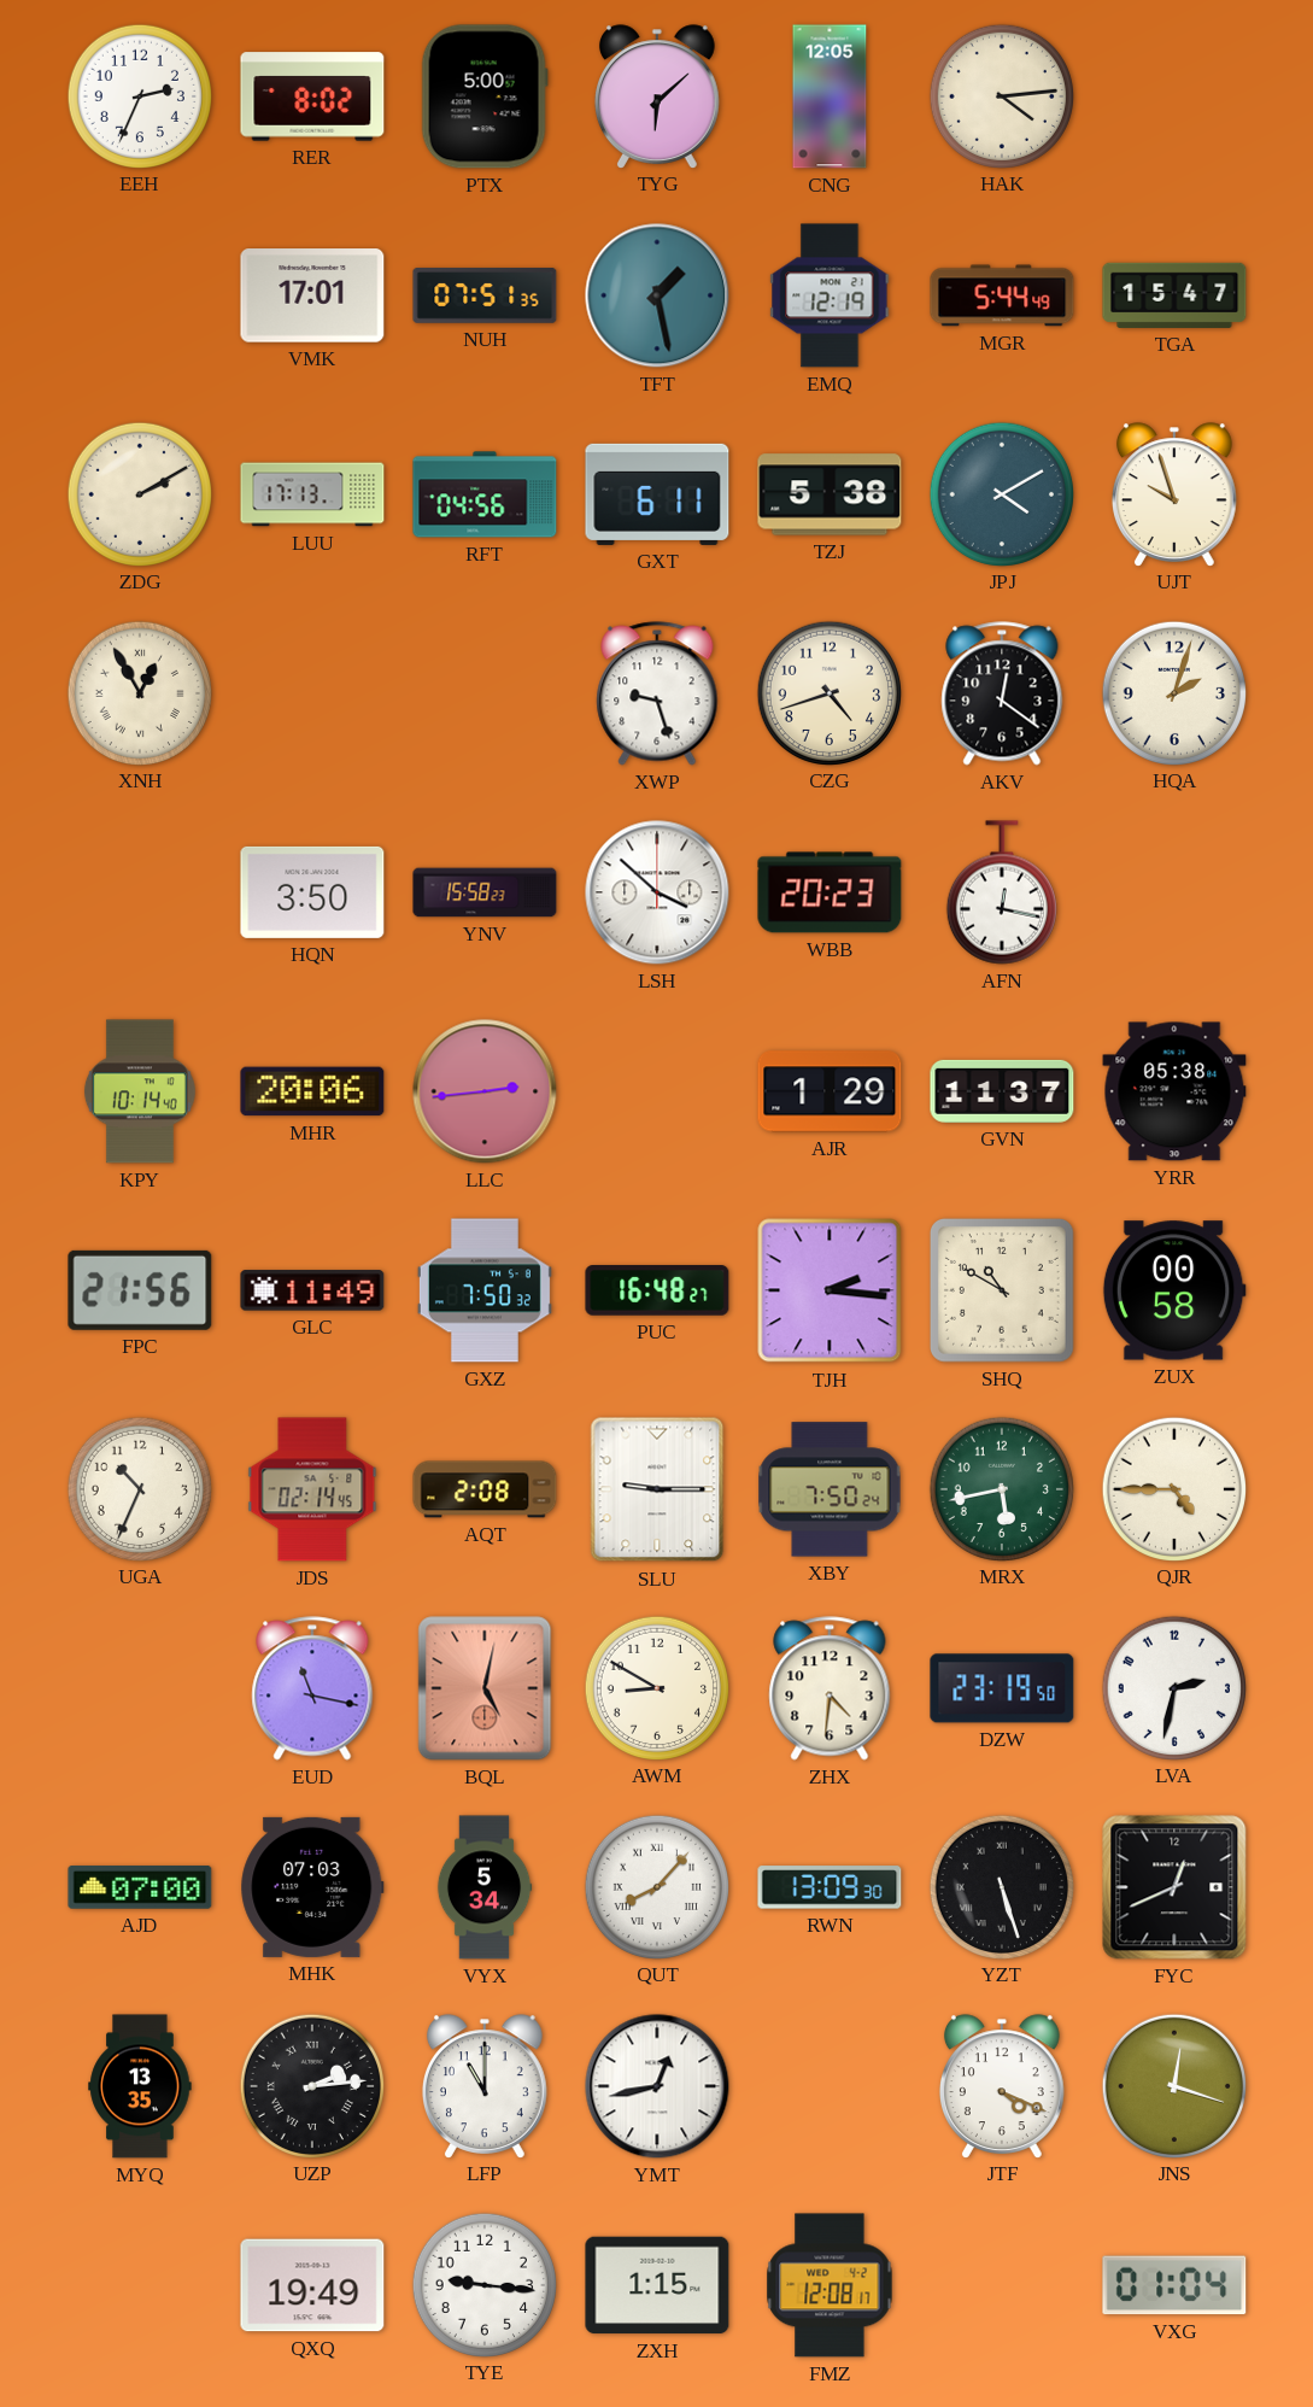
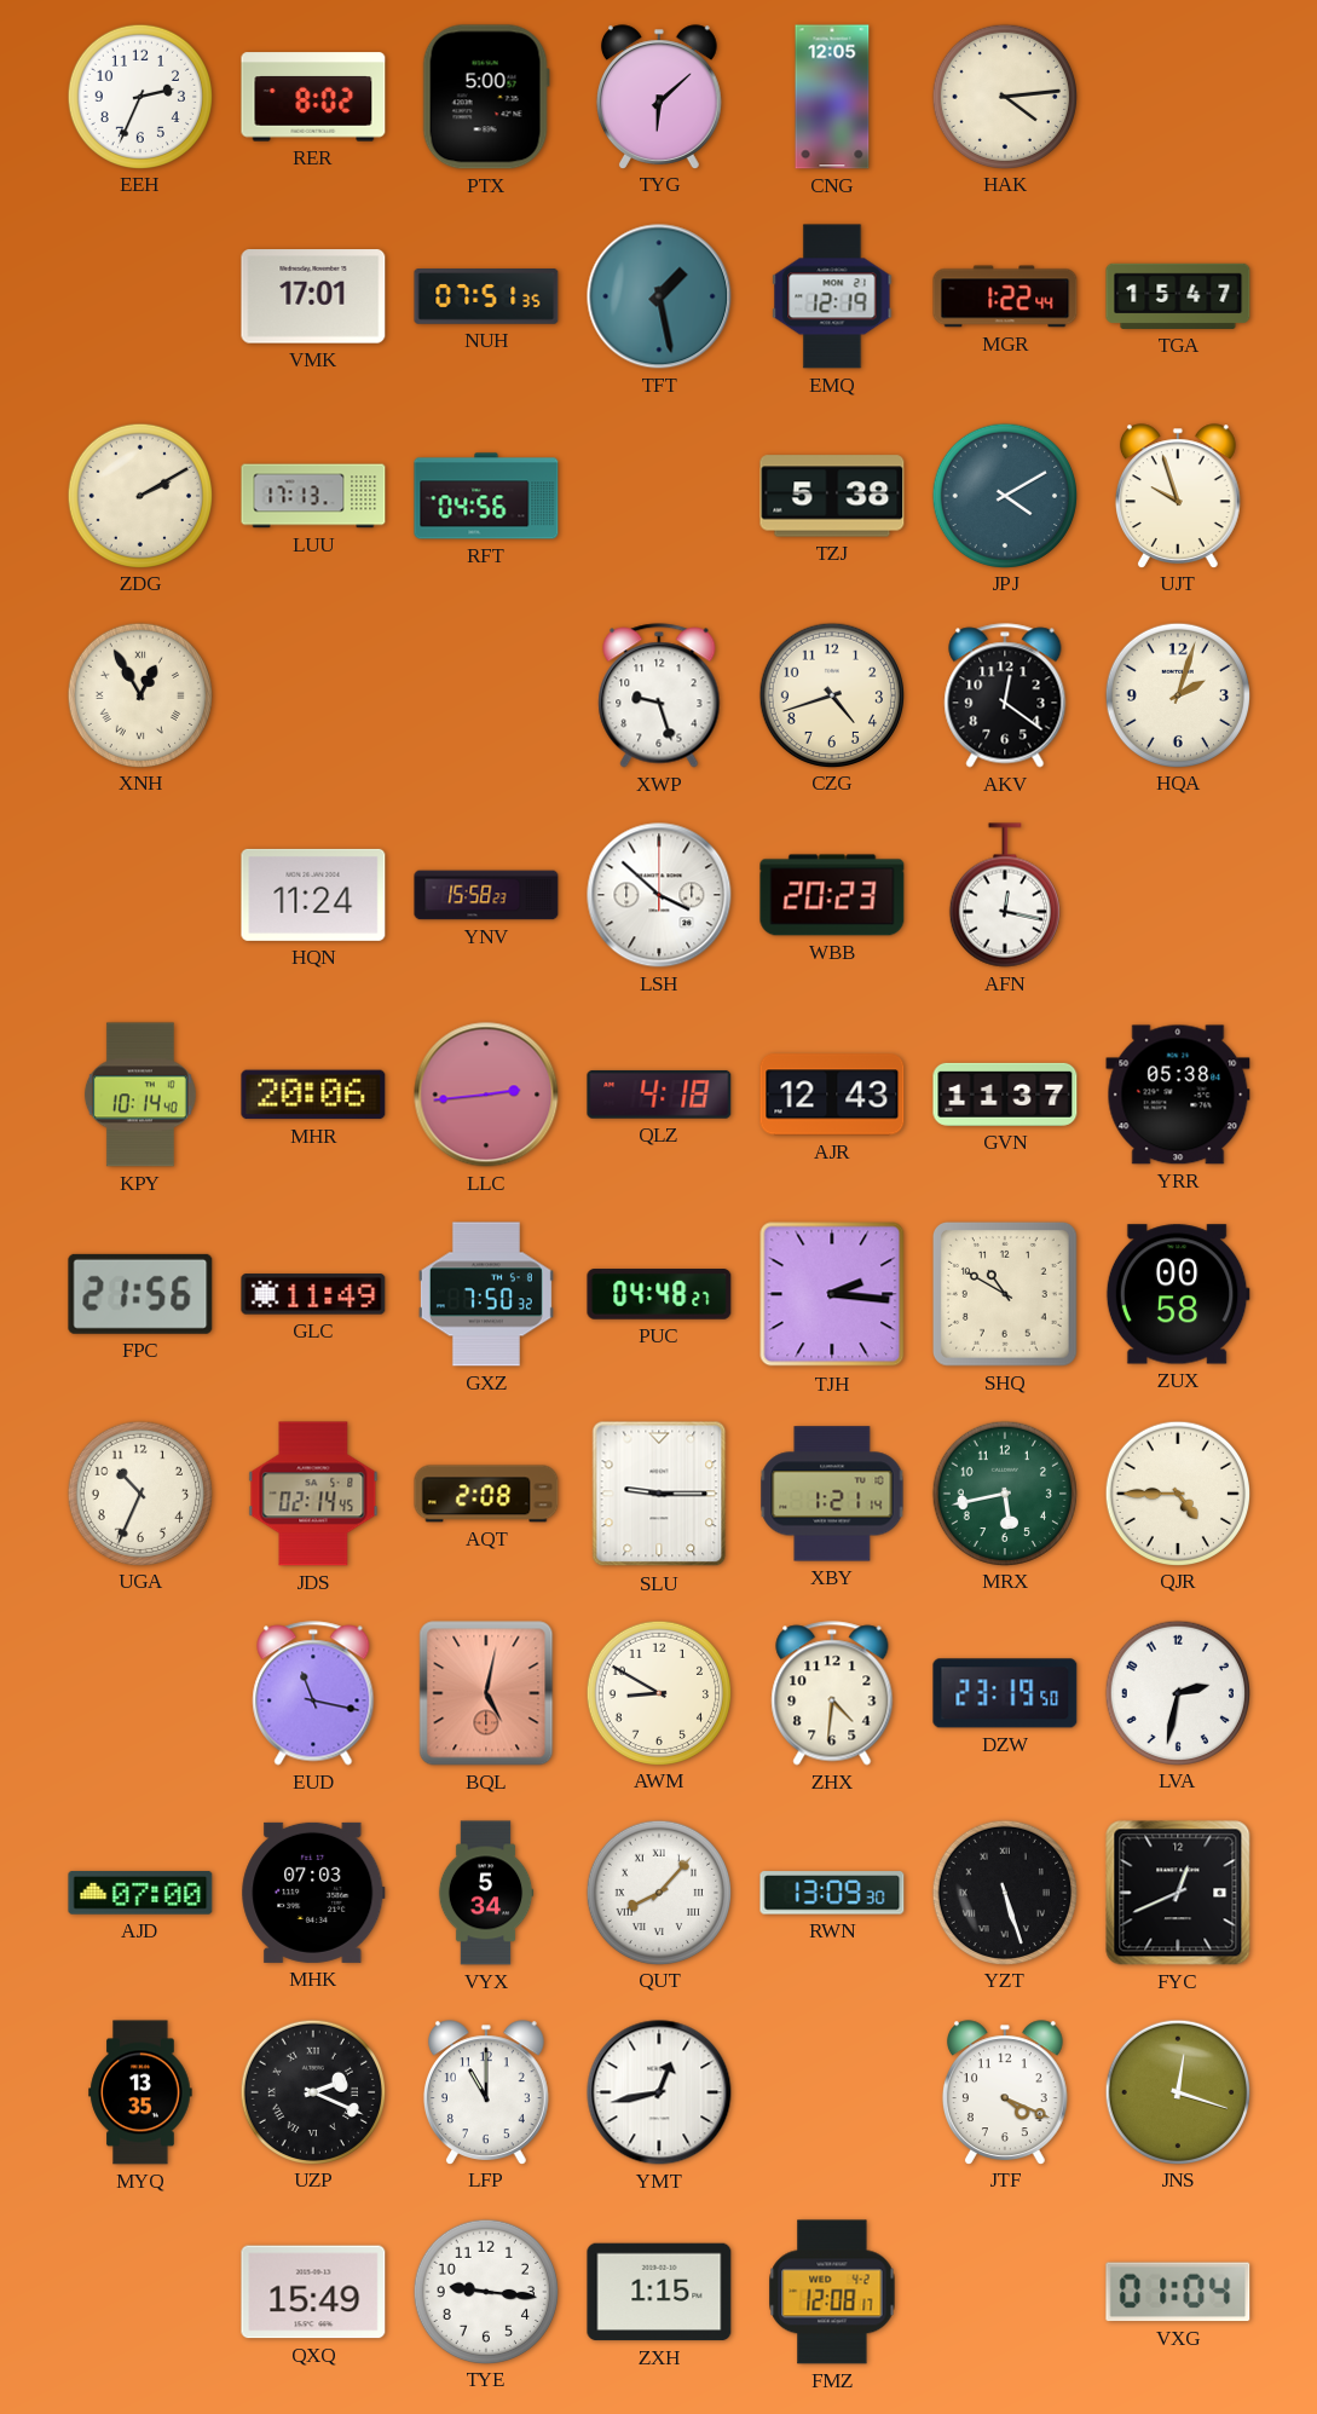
MGR: 5:44 -> 1:22 (1005, 296)
GXT: 6:11 -> none (657, 494)
HQN: 3:50 -> 11:24 (313, 895)
QLZ: none -> 4:18 (659, 1095)
AJR: 1:29 -> 12:43 (832, 1095)
PUC: 16:48 -> 04:48 (659, 1294)
XBY: 7:50 -> 1:21 (832, 1494)
UZP: 2:14 -> 2:19 (312, 2091)
QXQ: 19:49 -> 15:49 (313, 2292)
